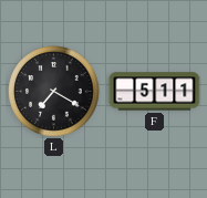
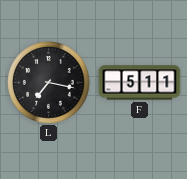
L: 7:20 -> 7:17 (49, 83)
